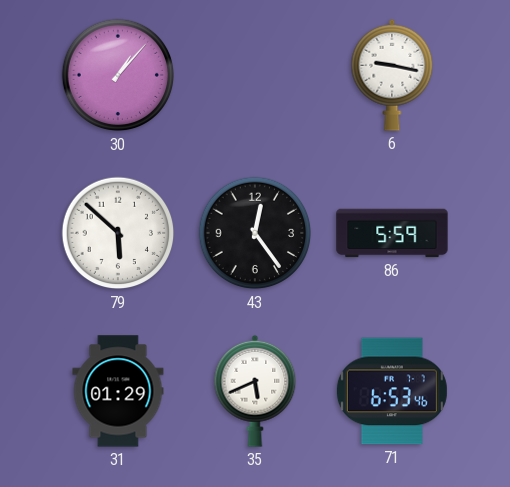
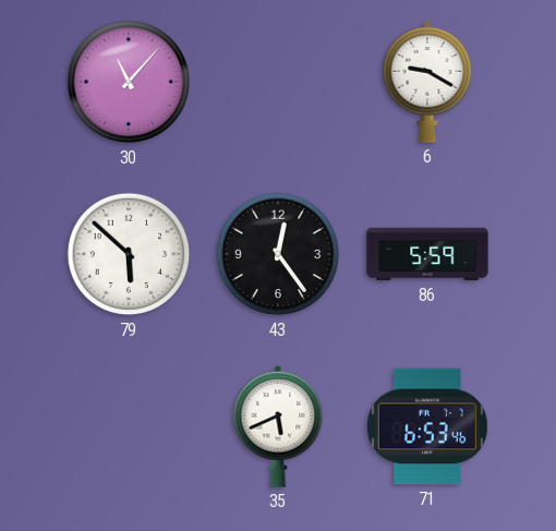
30: 1:07 -> 11:07 (129, 82)
6: 9:17 -> 9:20 (427, 82)
31: 01:29 -> none (118, 391)
